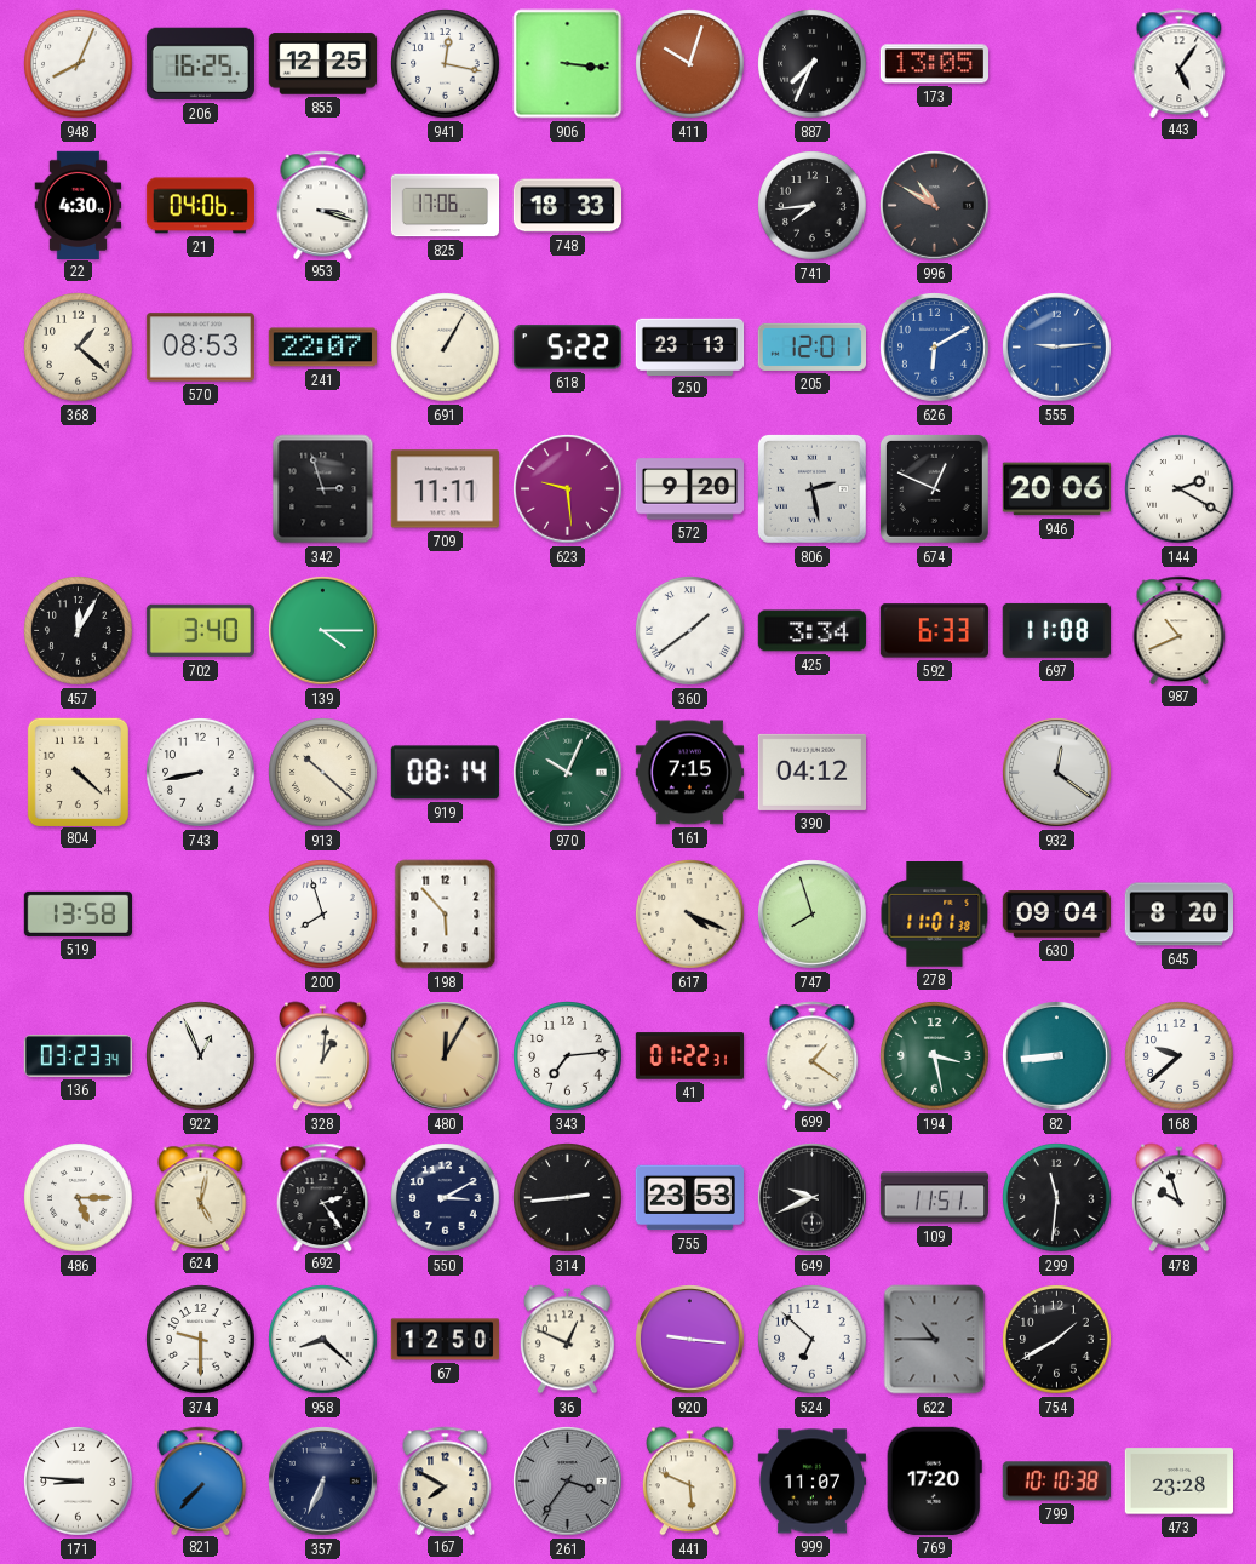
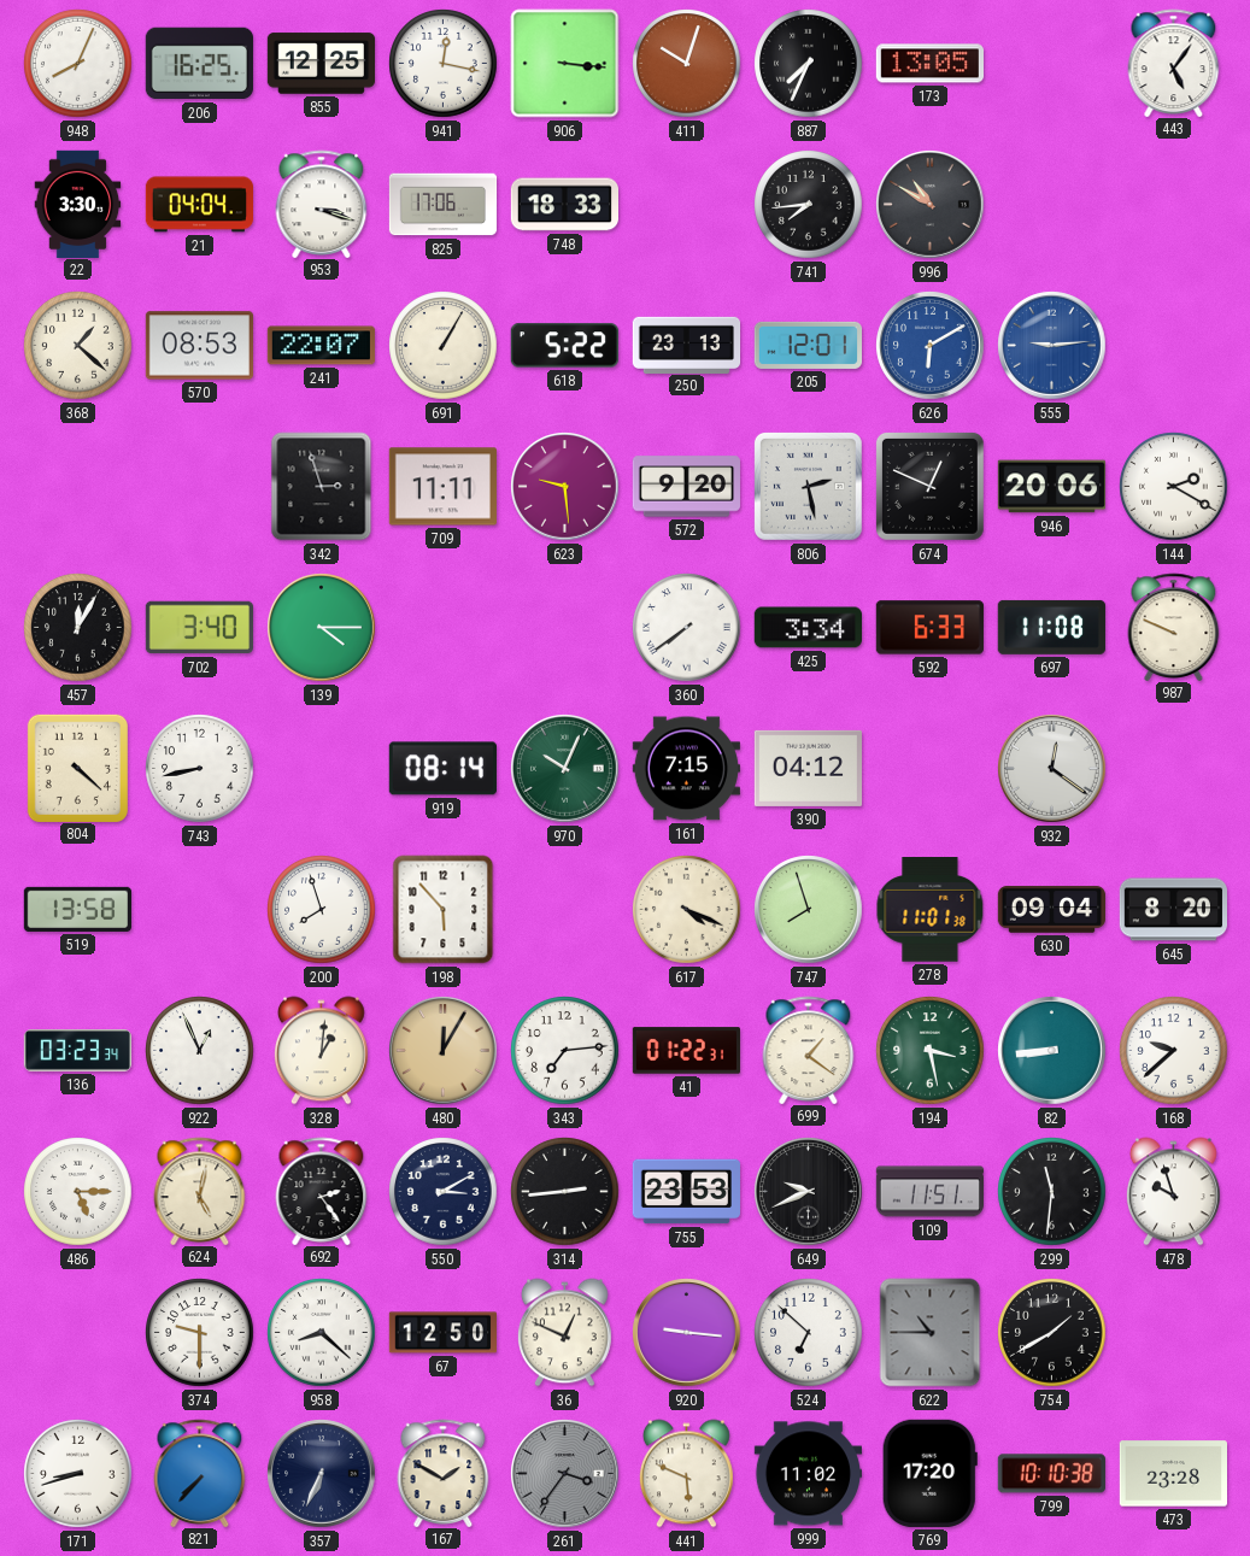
22: 4:30 -> 3:30 (78, 204)
21: 04:06 -> 04:04 (199, 205)
360: 1:39 -> 7:39 (687, 628)
987: 10:41 -> 9:49 (1174, 627)
913: 10:22 -> none (323, 773)
171: 8:46 -> 8:42 (78, 1474)
167: 7:50 -> 1:50 (444, 1473)
999: 11:07 -> 11:02 (808, 1474)
